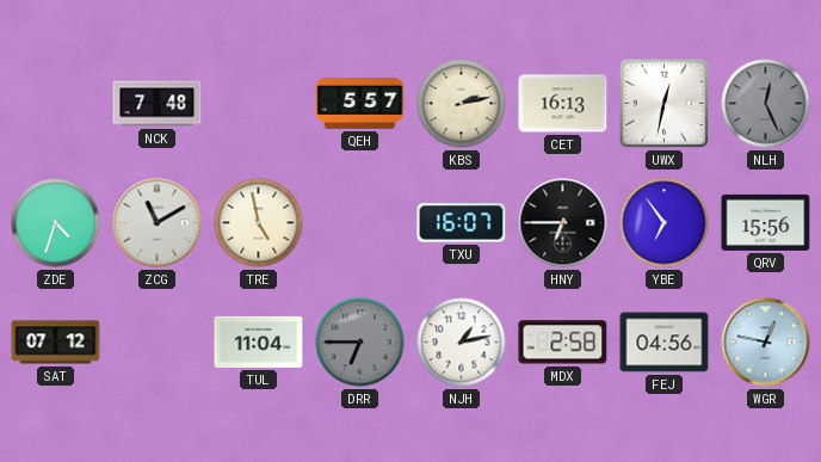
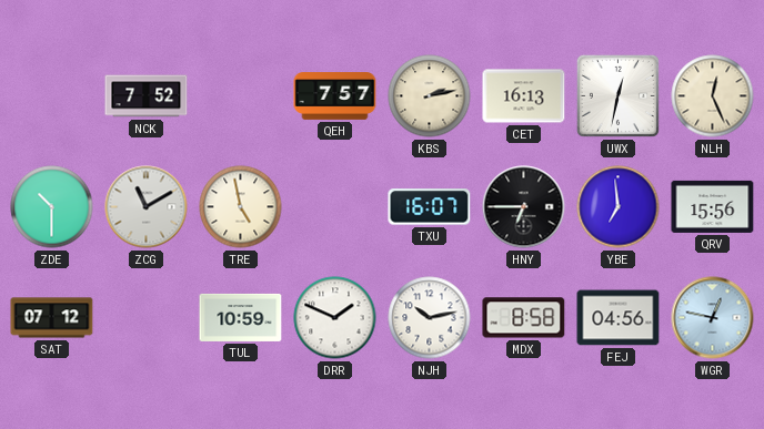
NCK: 7:48 -> 7:52 (147, 96)
QEH: 5:57 -> 7:57 (335, 96)
NLH dial: grey -> cream (713, 96)
ZDE: 4:33 -> 10:30 (52, 207)
YBE: 6:54 -> 6:59 (619, 207)
TUL: 11:04 -> 10:59 (241, 317)
DRR: 6:45 -> 1:49 (335, 318)
DRR dial: grey -> white (335, 318)
NJH: 1:13 -> 10:13 (430, 318)
MDX: 2:58 -> 8:58 (524, 318)
